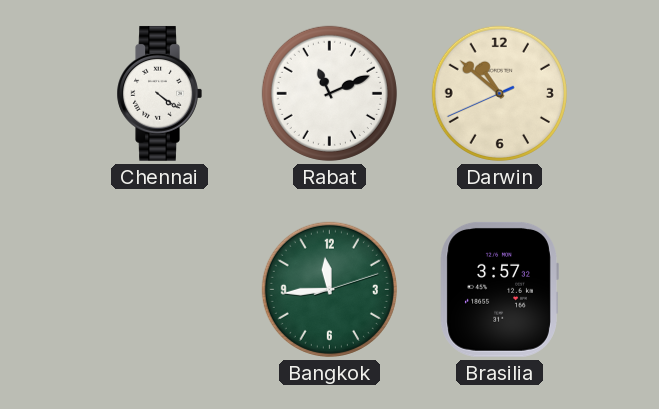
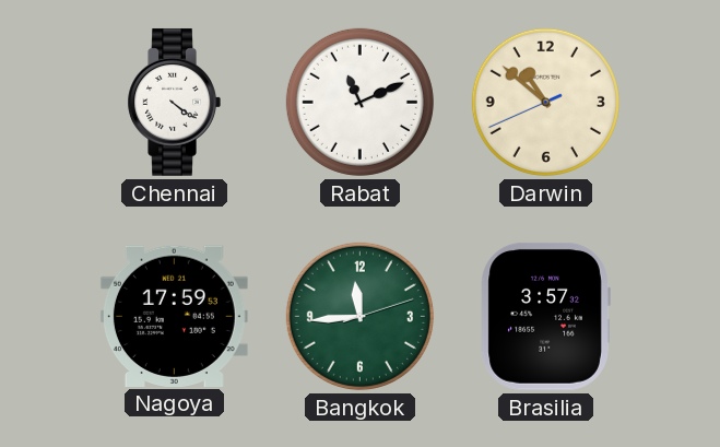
Nagoya: none -> 17:59 (174, 316)
